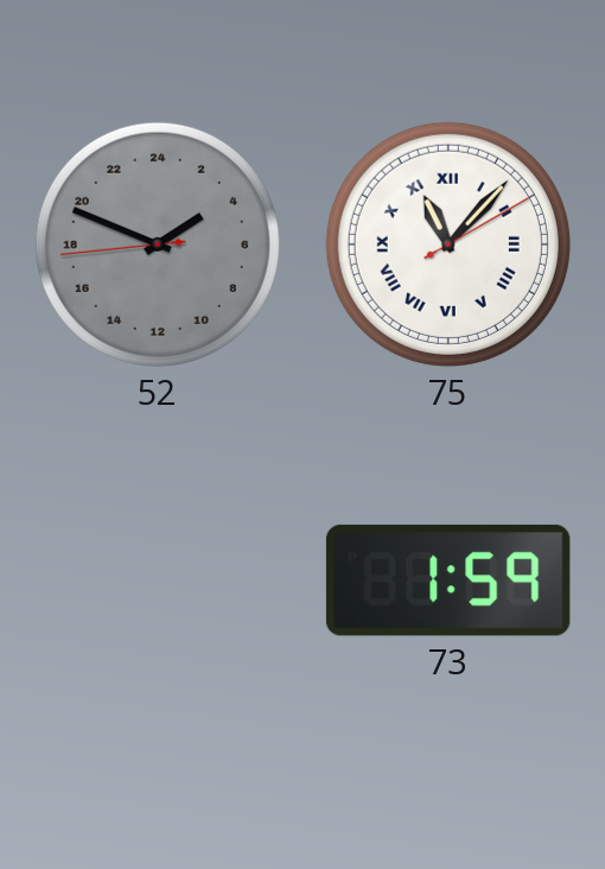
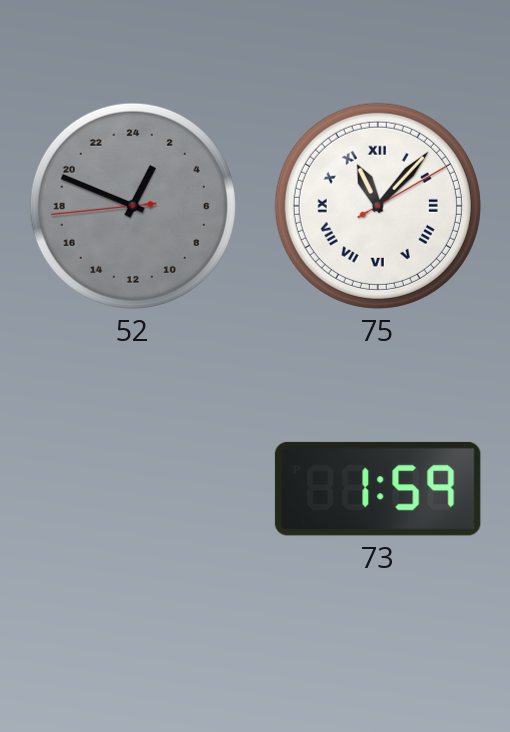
52: 3:48 -> 1:48 (133, 206)
